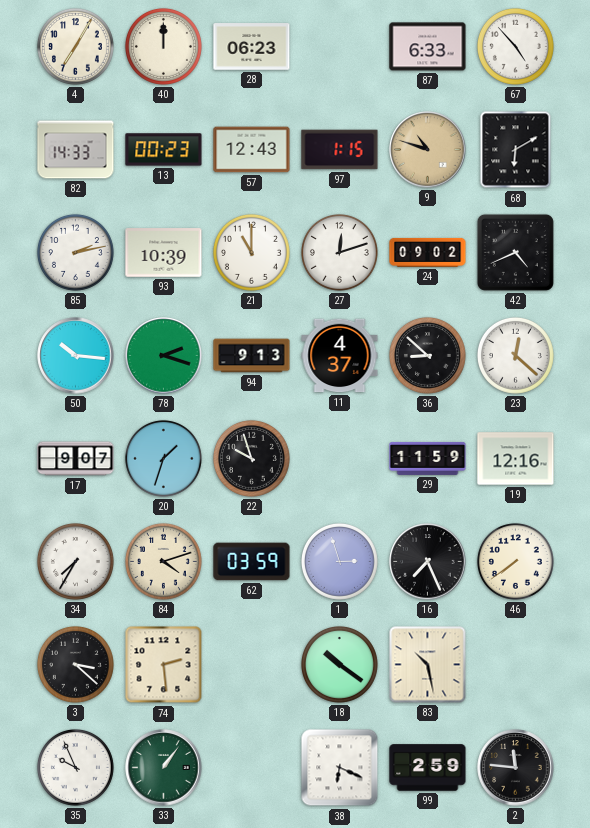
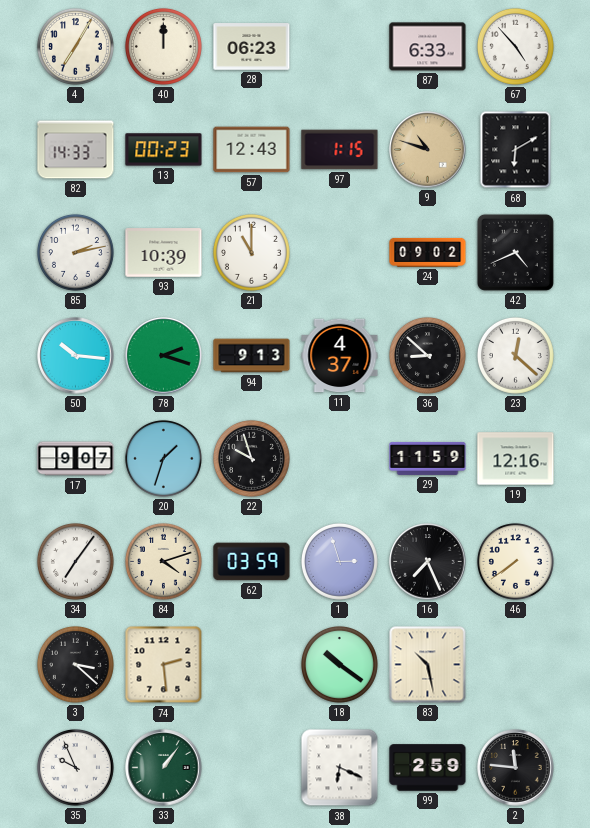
27: 12:12 -> none (339, 252)
34: 7:35 -> 7:06 (75, 561)
